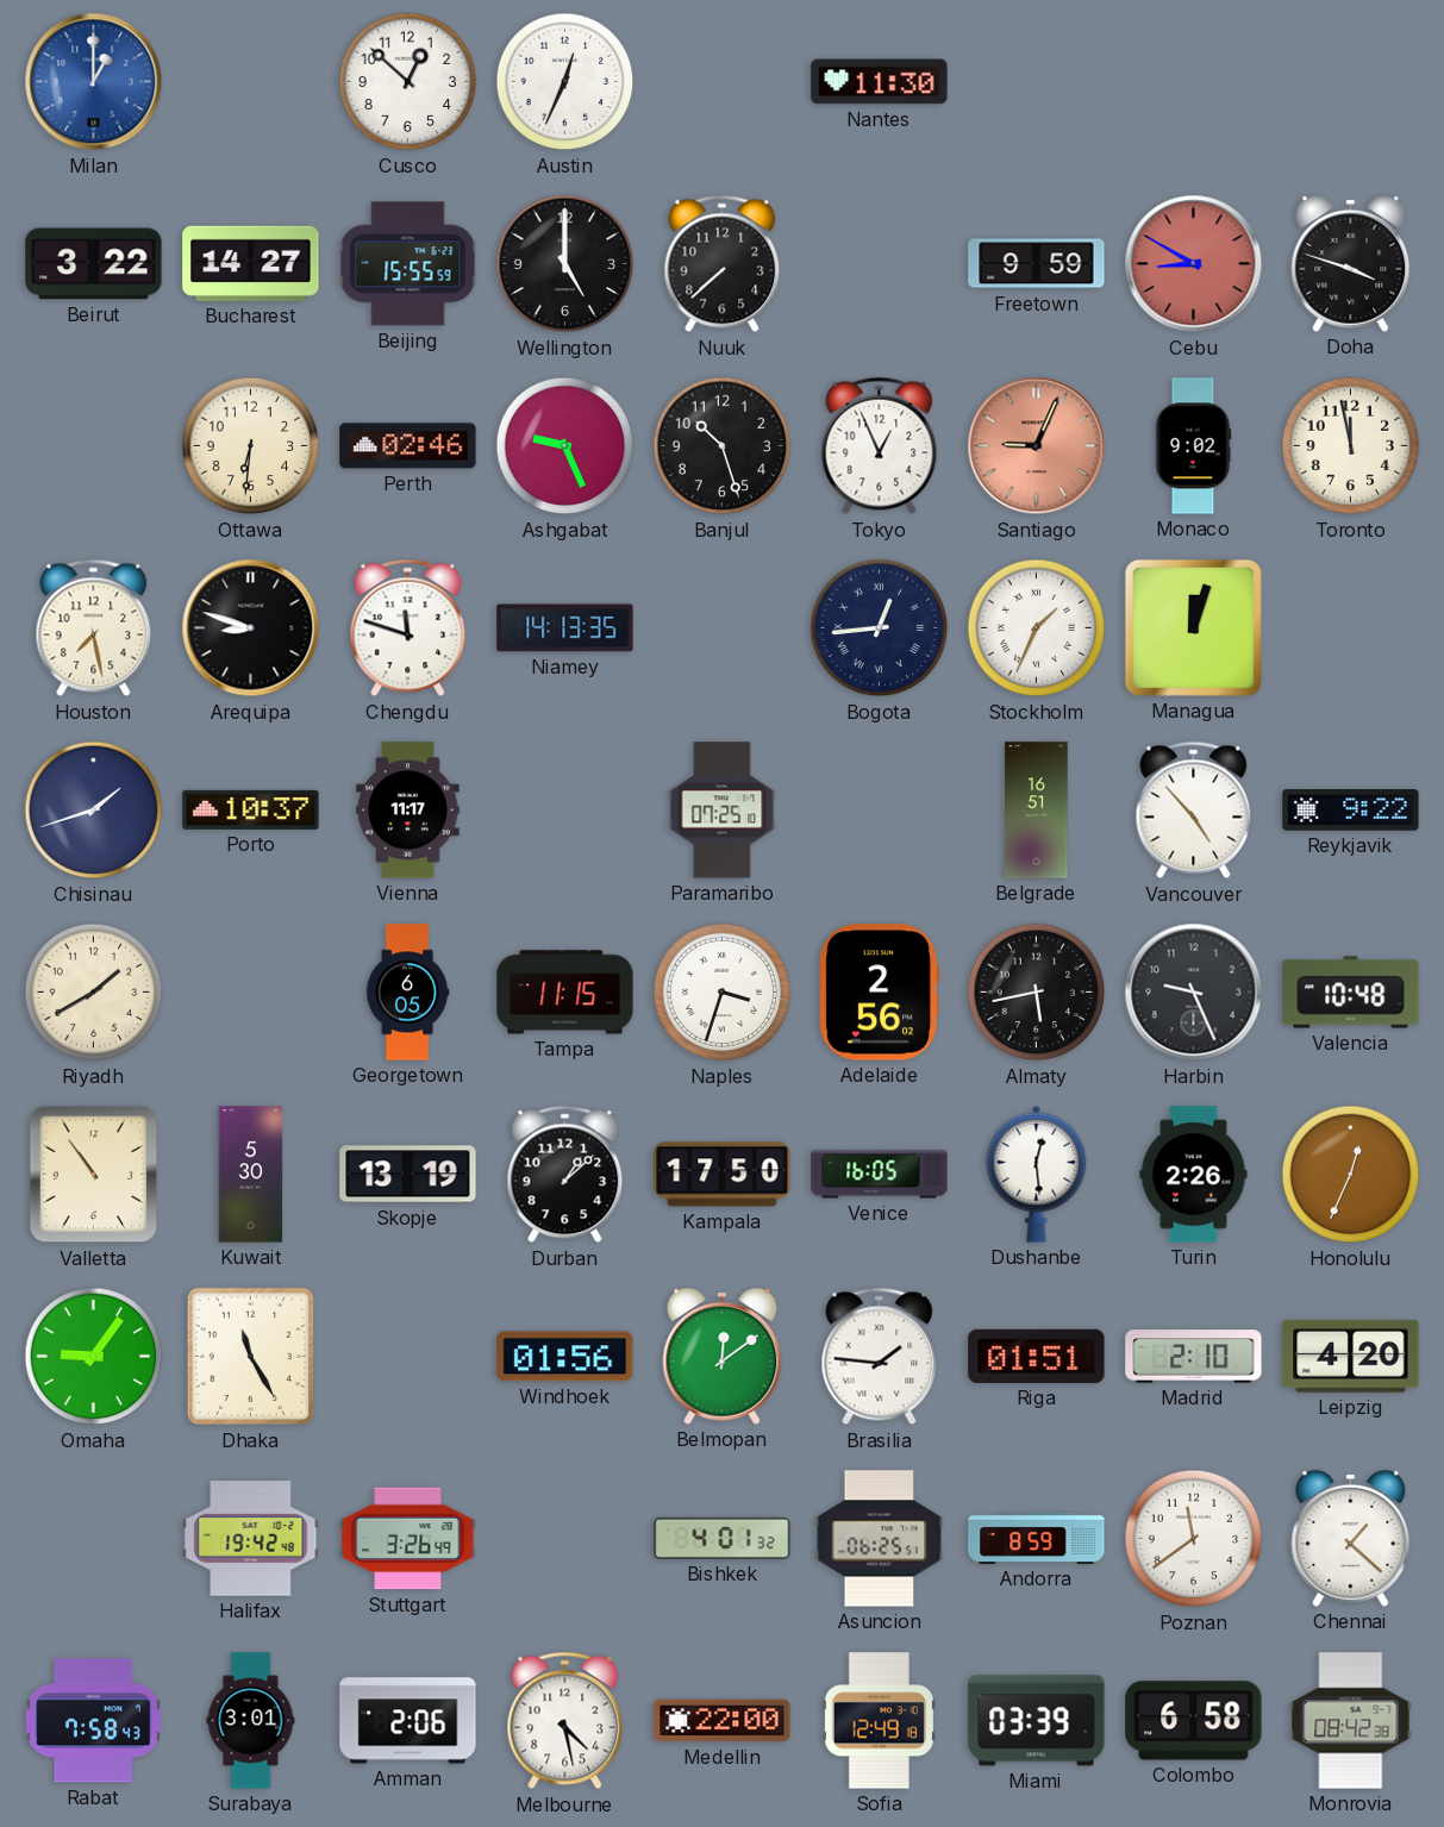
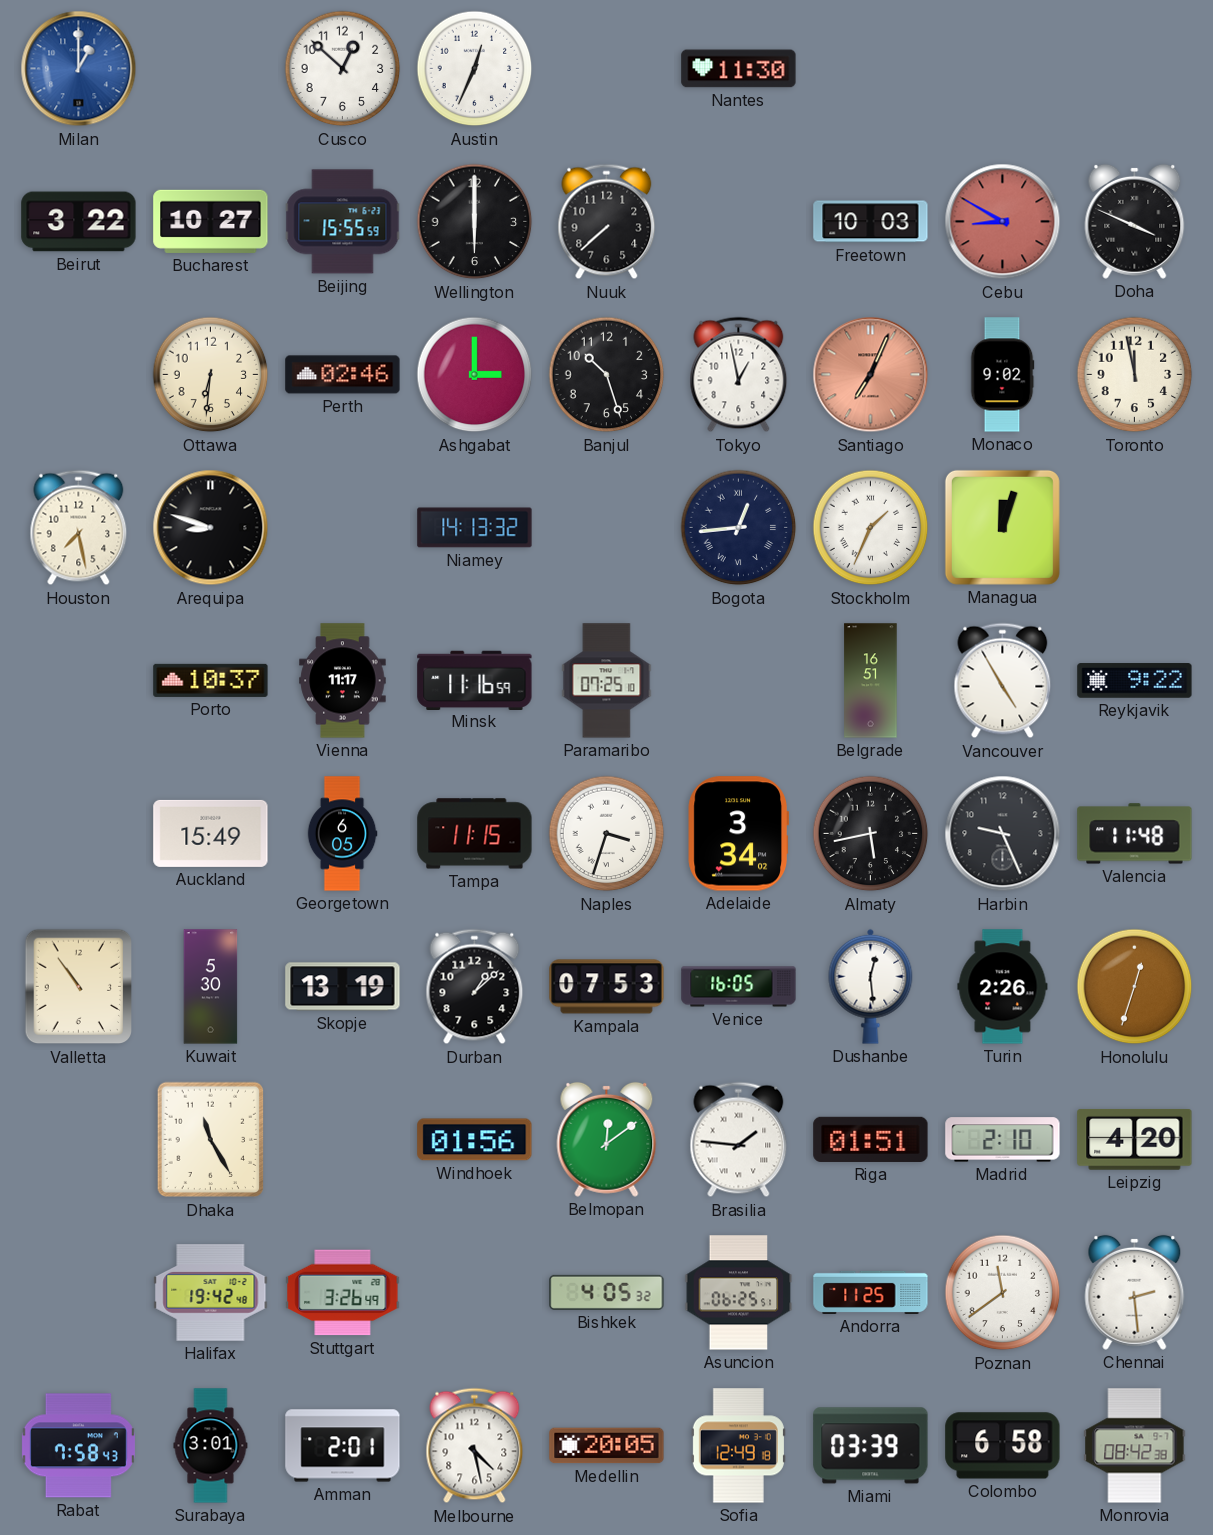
Bucharest: 14:27 -> 10:27 (211, 221)
Wellington: 5:00 -> 6:00 (475, 222)
Freetown: 9:59 -> 10:03 (871, 222)
Doha: 3:48 -> 3:49 (1135, 221)
Ashgabat: 9:26 -> 3:00 (475, 375)
Tokyo: 12:56 -> 12:58 (739, 375)
Santiago: 9:04 -> 7:04 (871, 375)
Chengdu: 11:48 -> none (408, 628)
Niamey: 14:13:35 -> 14:13:32 (475, 528)
Chisinau: 1:42 -> none (94, 811)
Minsk: none -> 11:16 (475, 680)
Vancouver: 4:53 -> 4:55 (1003, 681)
Riyadh: 1:40 -> none (94, 993)
Auckland: none -> 15:49 (211, 833)
Adelaide: 2:56 -> 3:34 (738, 834)
Valencia: 10:48 -> 11:48 (1135, 834)
Kampala: 17:50 -> 07:53 (607, 987)
Honolulu: 12:34 -> 12:33 (1135, 987)
Omaha: 9:06 -> none (94, 1357)
Bishkek: 4:01 -> 4:05 (607, 1292)
Andorra: 8:59 -> 11:25 (871, 1292)
Chennai: 1:22 -> 2:29 (1135, 1292)
Amman: 2:06 -> 2:01 (343, 1446)
Medellin: 22:00 -> 20:05 (607, 1446)
